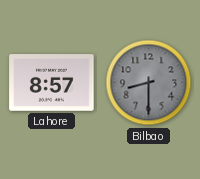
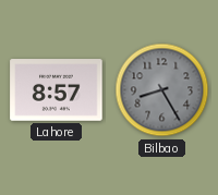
Bilbao: 8:30 -> 8:25 (162, 90)
